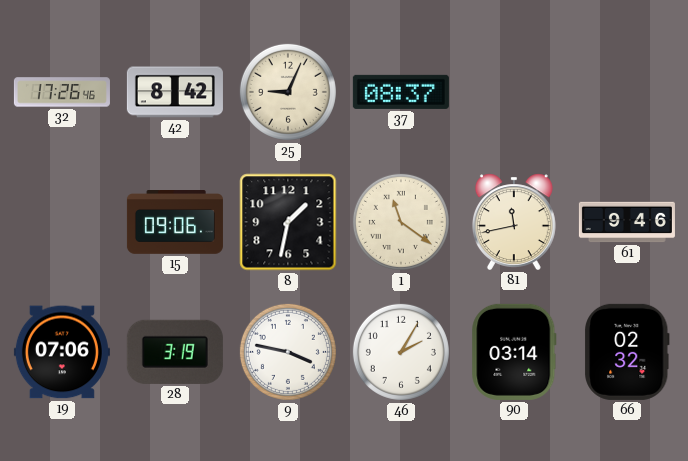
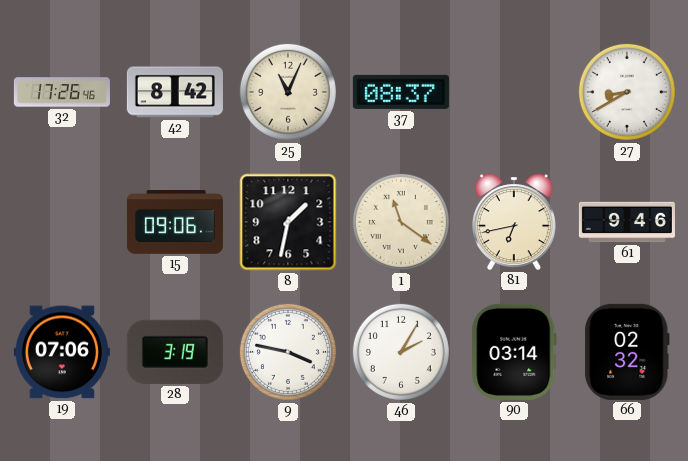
25: 9:04 -> 11:04 (288, 92)
27: none -> 8:40 (627, 92)
81: 11:43 -> 6:43 (514, 222)
